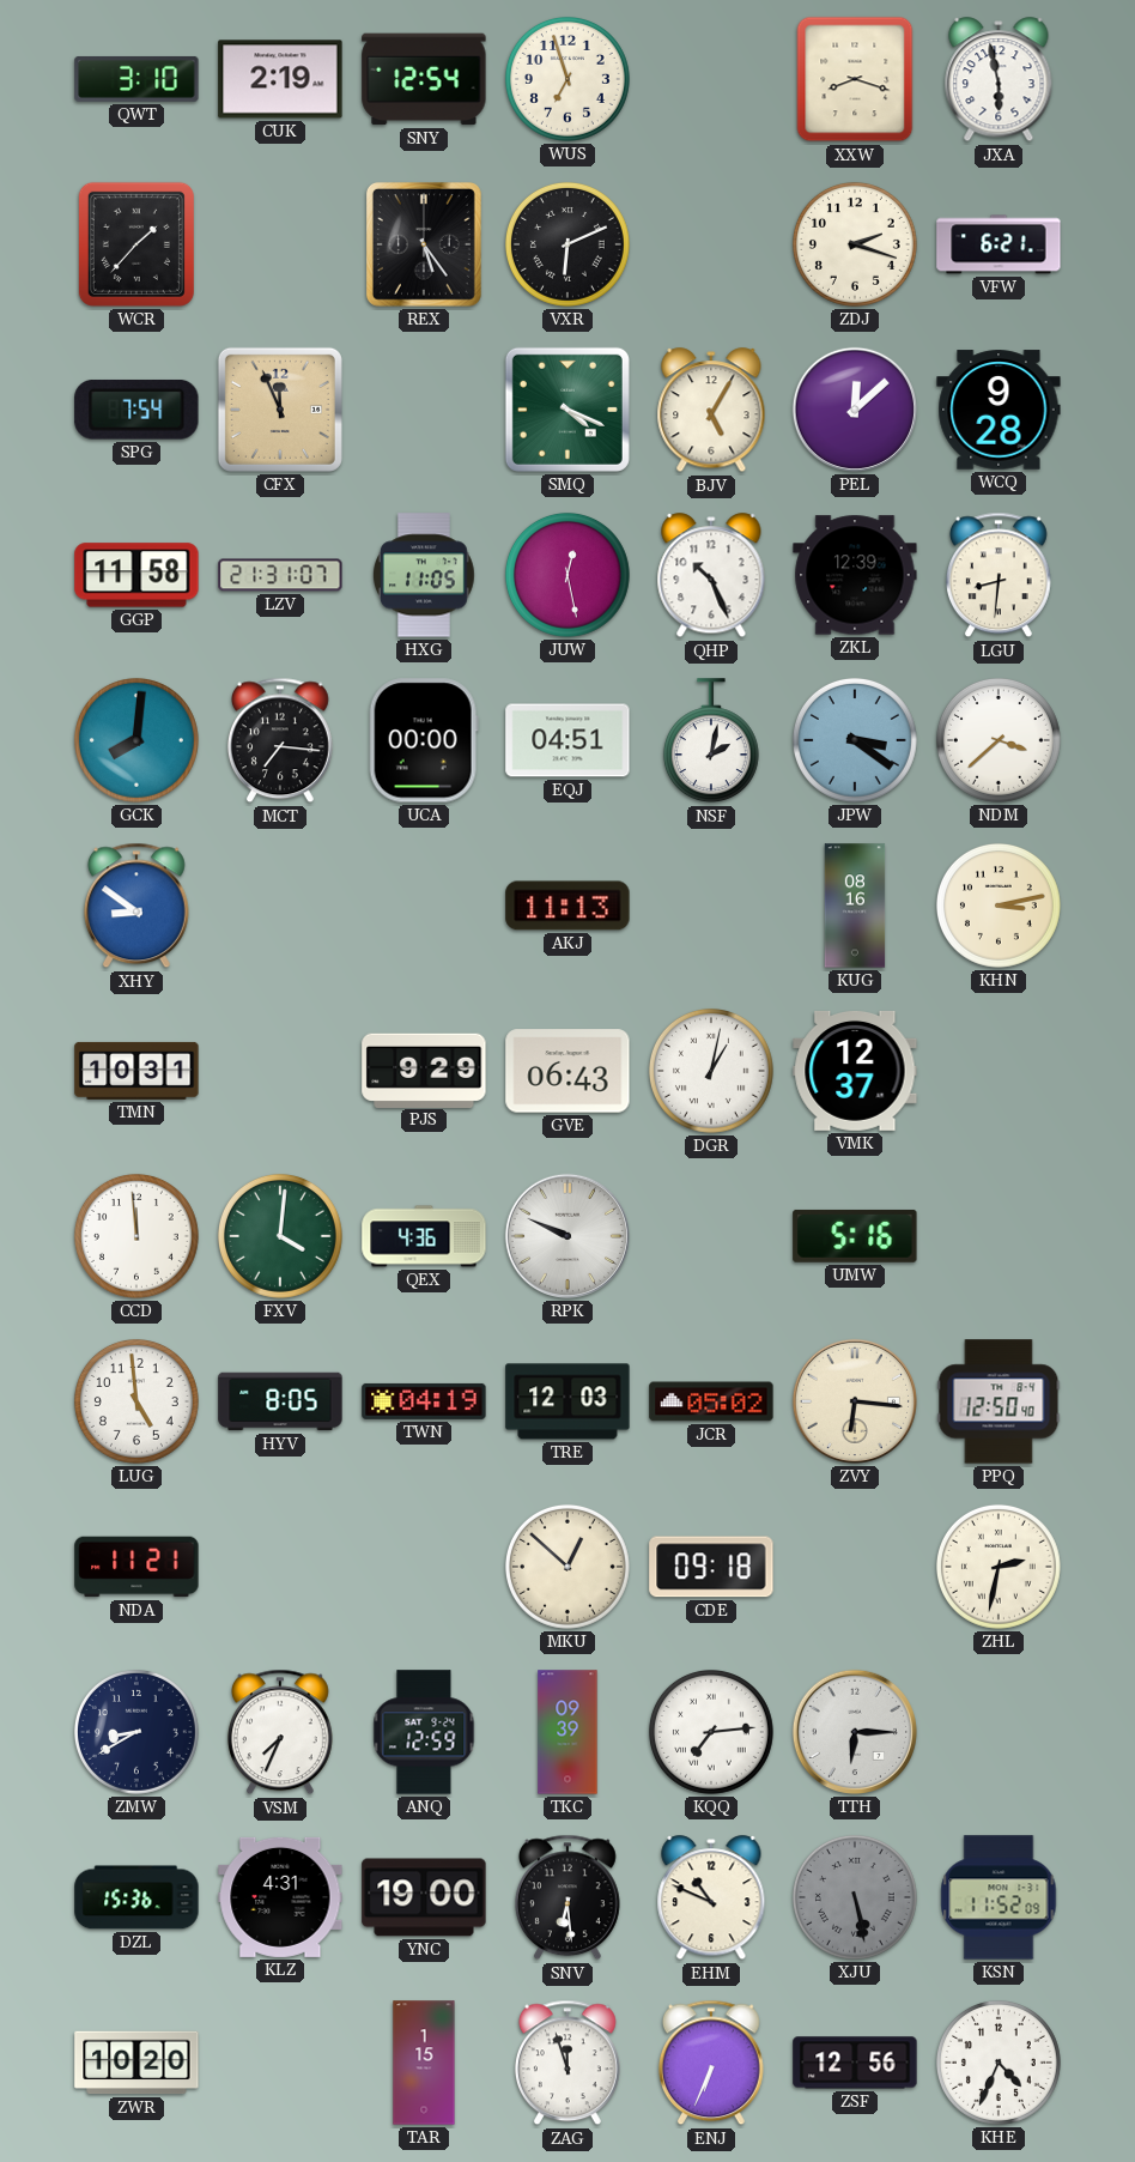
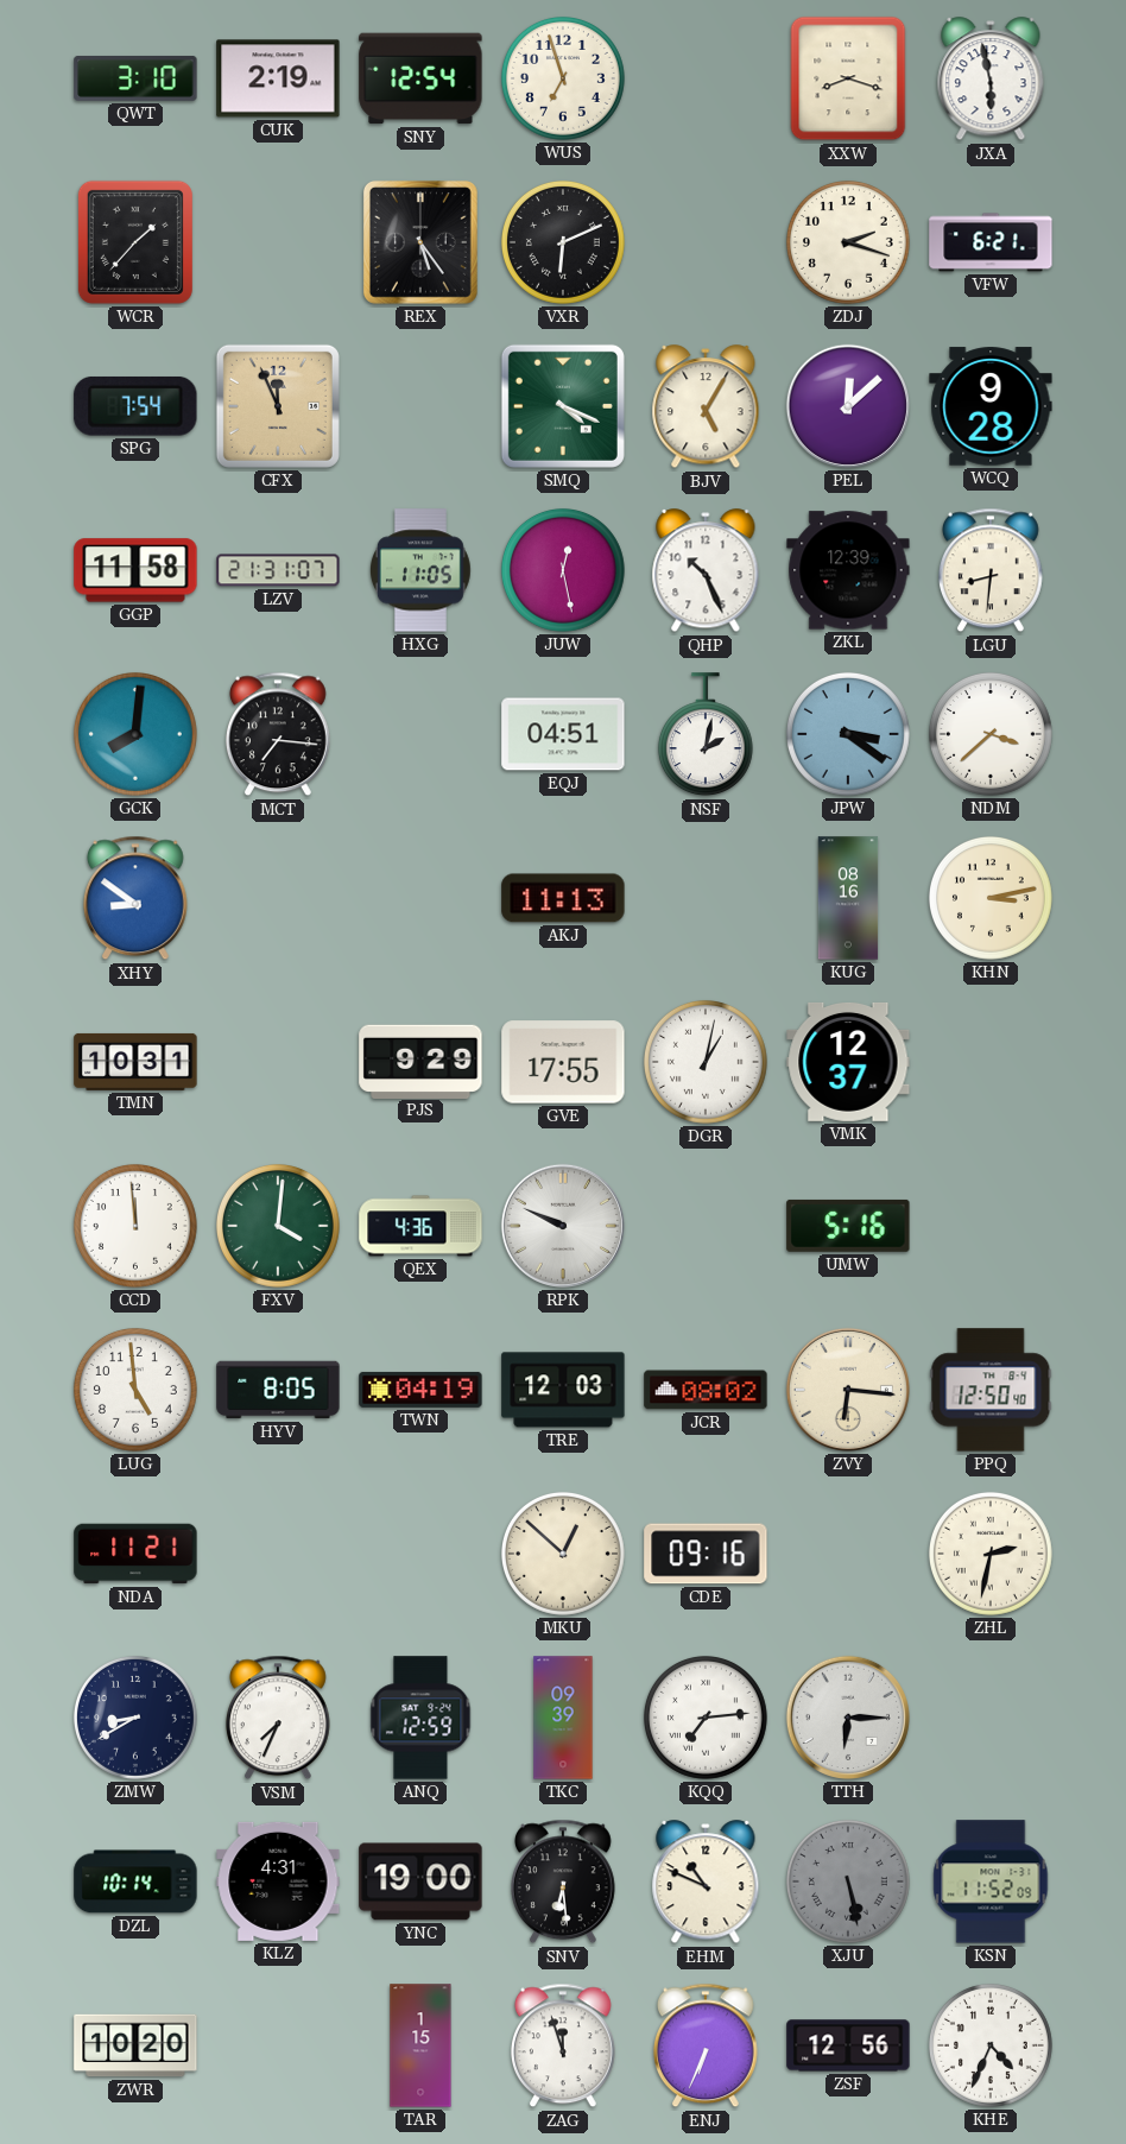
UCA: 00:00 -> none (424, 740)
GVE: 06:43 -> 17:55 (563, 1062)
JCR: 05:02 -> 08:02 (706, 1390)
CDE: 09:18 -> 09:16 (706, 1554)
DZL: 15:36 -> 10:14 (135, 1881)
